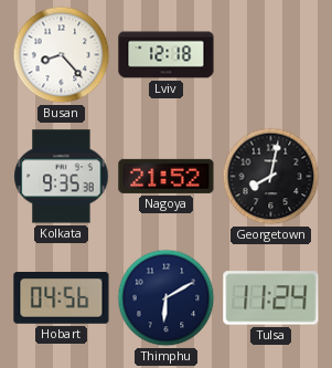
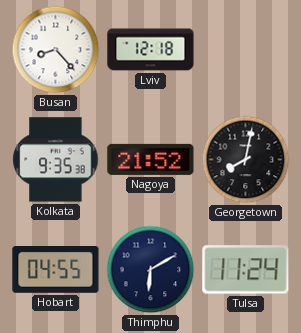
Hobart: 04:56 -> 04:55 (56, 270)
